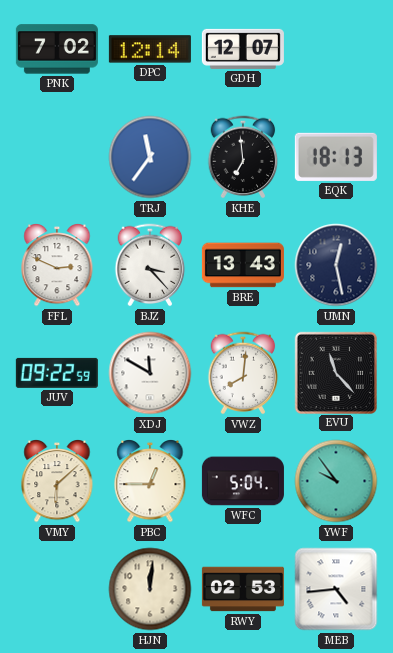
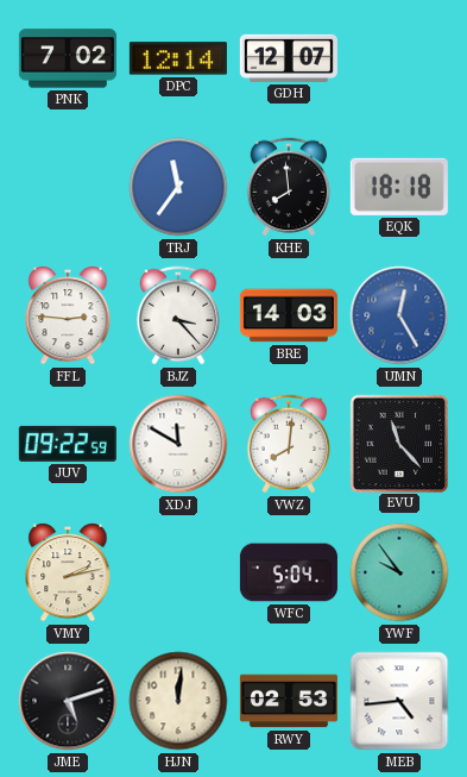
KHE: 6:59 -> 7:59 (289, 187)
EQK: 18:13 -> 18:18 (399, 187)
FFL: 2:49 -> 2:46 (68, 317)
BRE: 13:43 -> 14:03 (289, 315)
UMN: 12:28 -> 12:25 (399, 315)
UMN dial: navy -> blue (399, 315)
VMY: 6:08 -> 2:13 (68, 574)
PBC: 12:45 -> none (150, 482)
JME: none -> 5:12 (68, 701)
